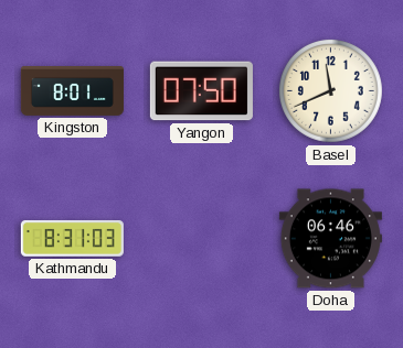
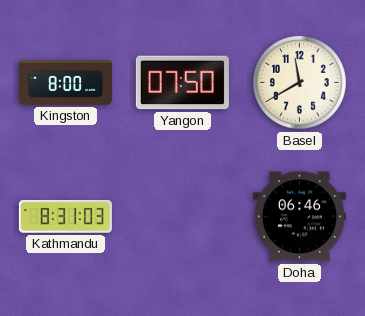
Kingston: 8:01 -> 8:00 (65, 83)
Basel: 11:41 -> 11:40 (299, 82)
